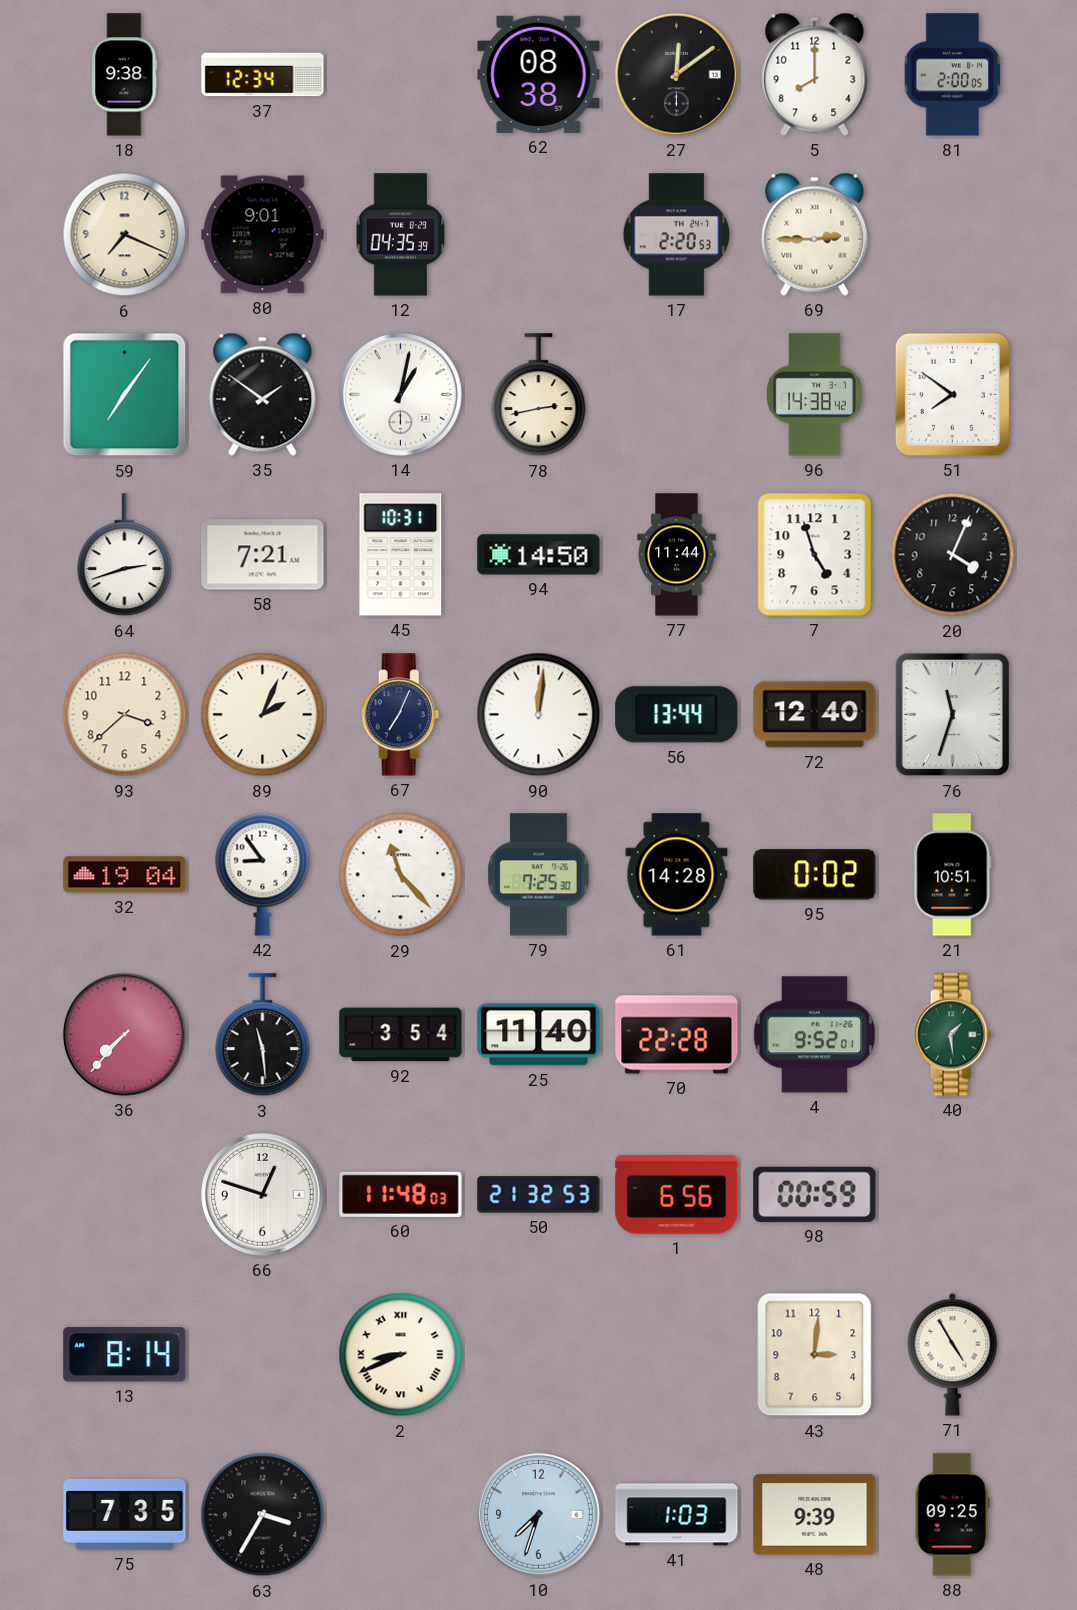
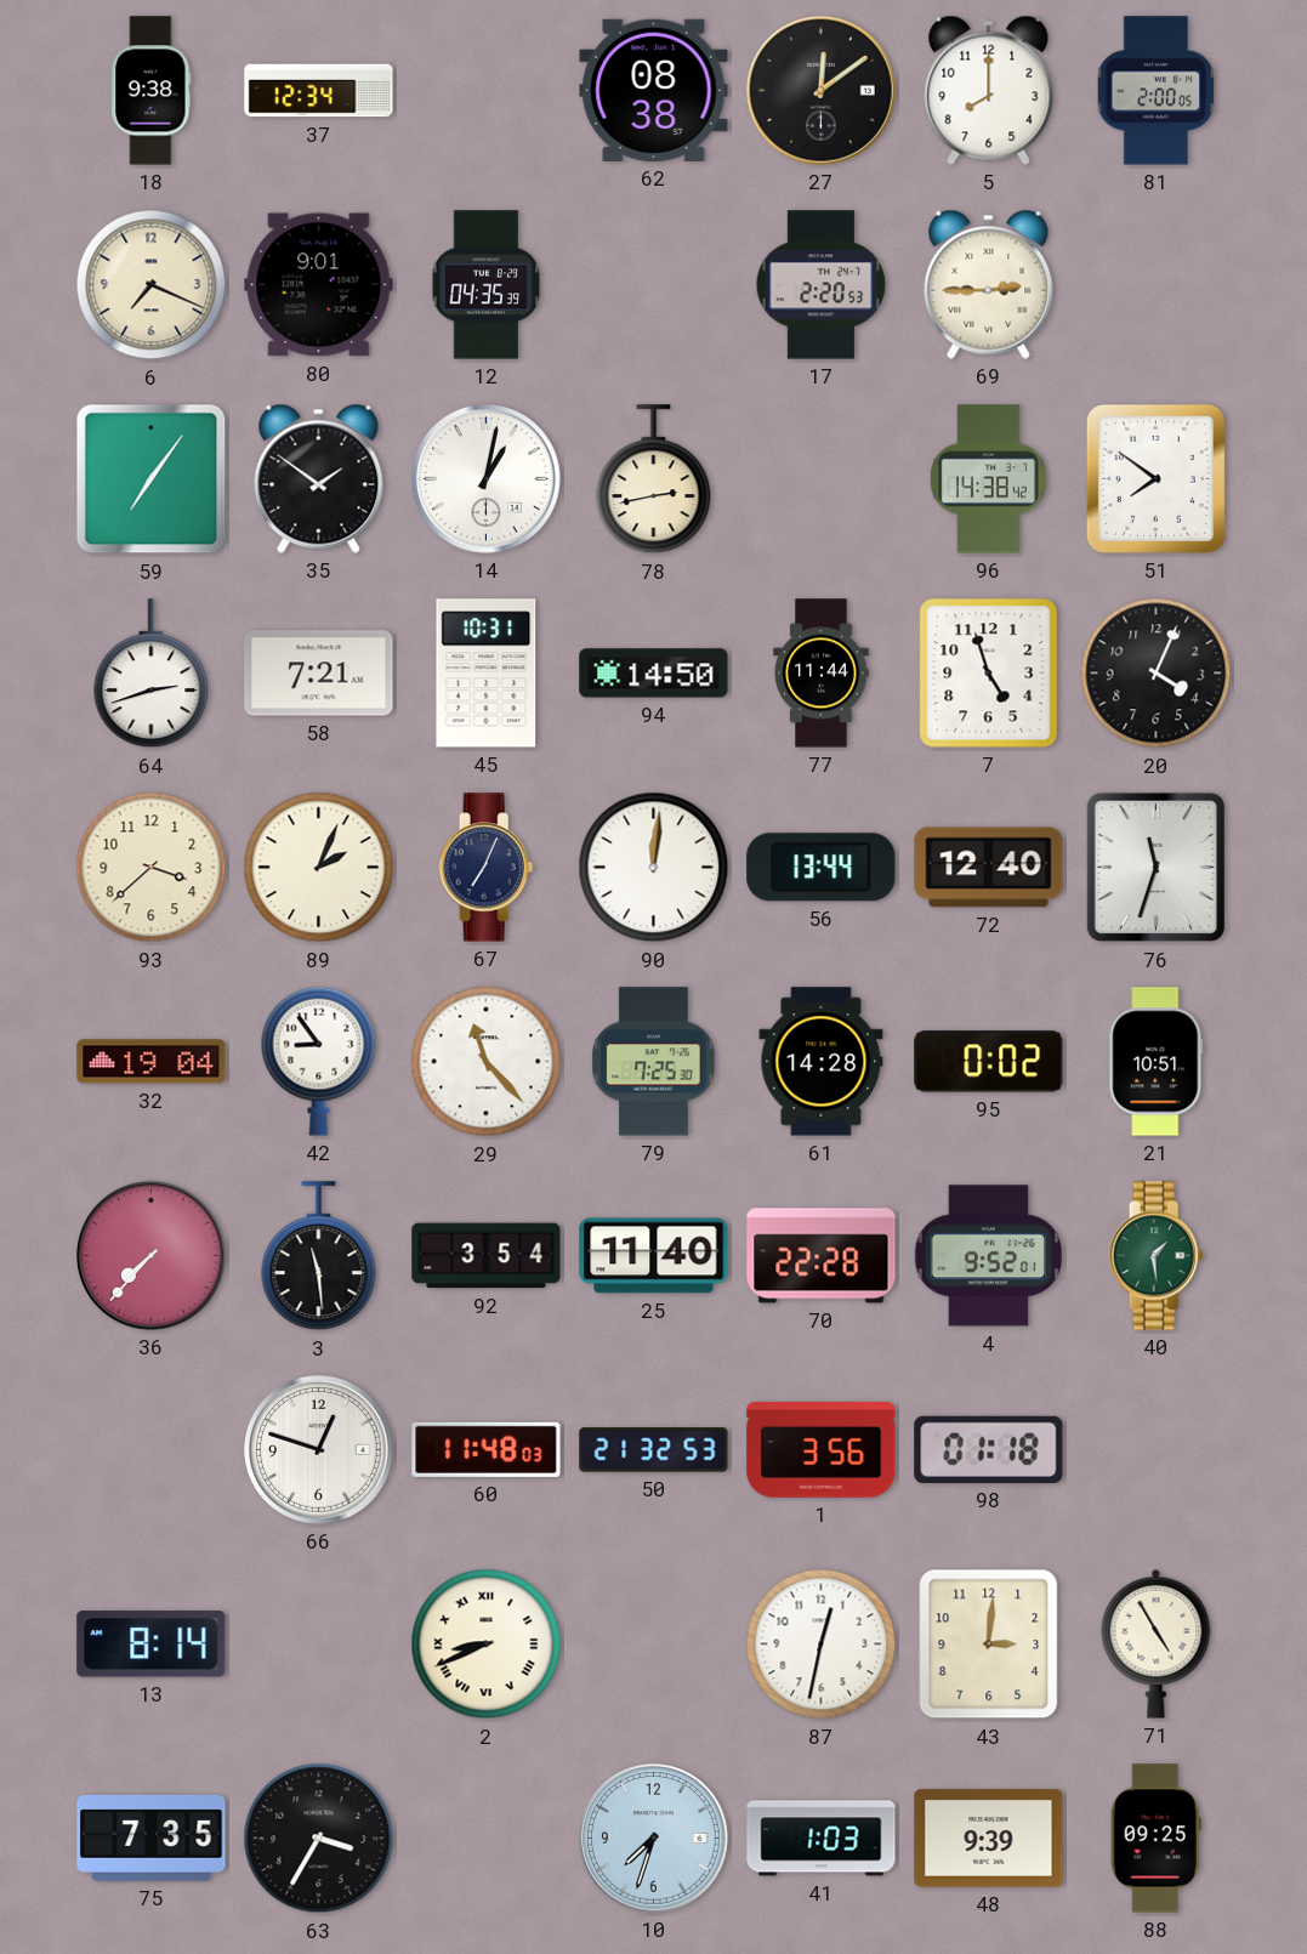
1: 6:56 -> 3:56 (822, 1450)
98: 00:59 -> 01:18 (989, 1449)
87: none -> 12:32 (822, 1645)
